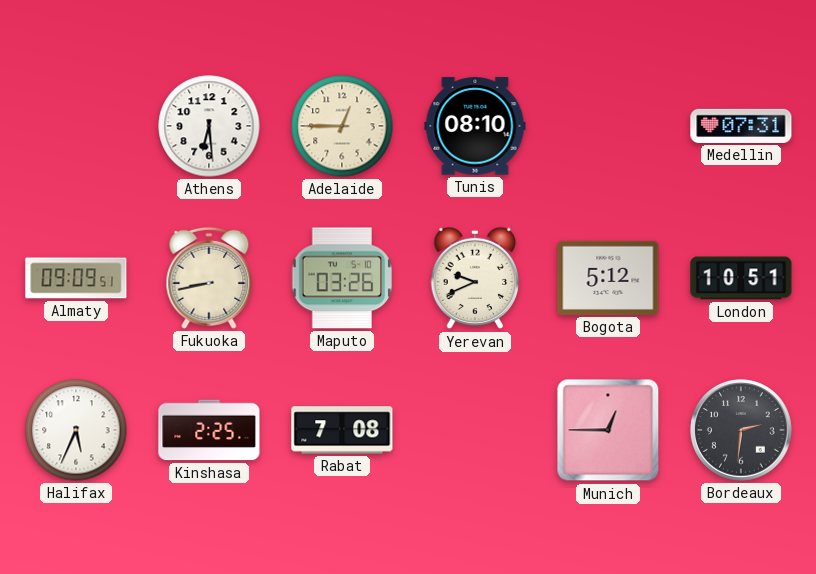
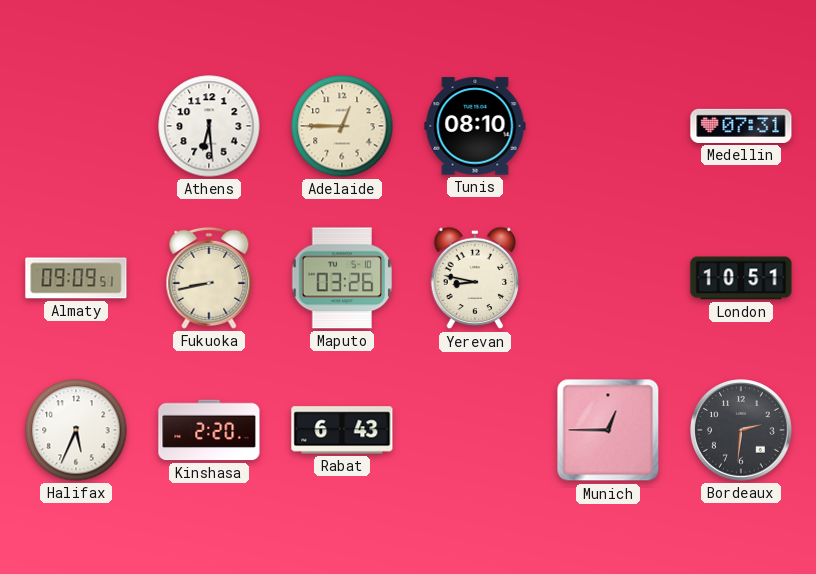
Yerevan: 9:41 -> 8:47 (475, 278)
Bogota: 5:12 -> none (608, 278)
Kinshasa: 2:25 -> 2:20 (209, 430)
Rabat: 7:08 -> 6:43 (342, 430)
